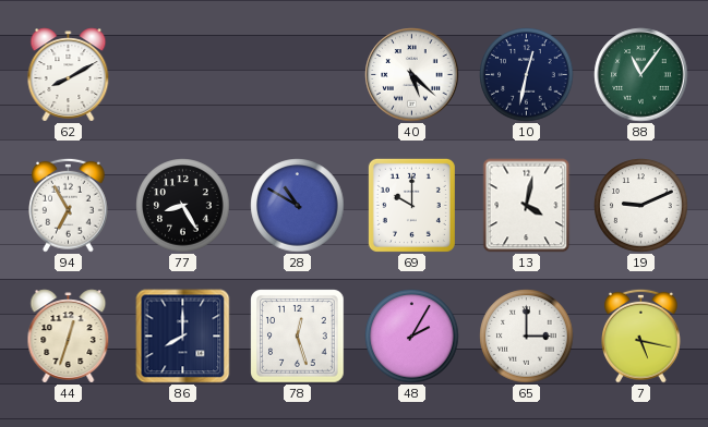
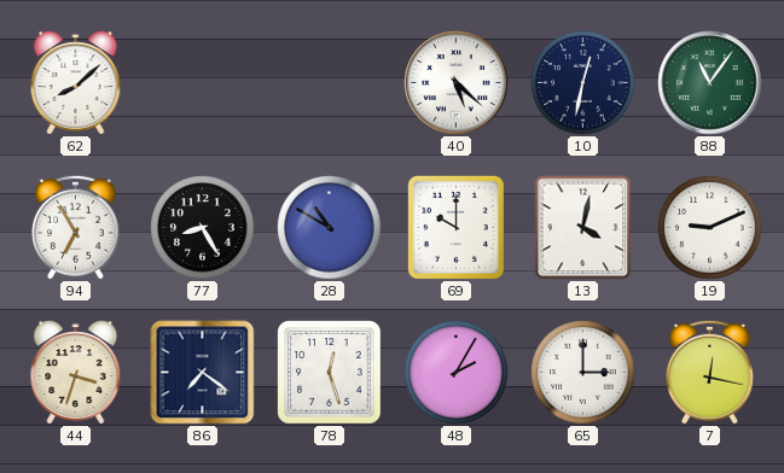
62: 8:10 -> 8:08 (76, 83)
44: 12:33 -> 3:33 (76, 373)
86: 8:00 -> 7:21 (203, 373)
7: 5:17 -> 12:17 (710, 372)
